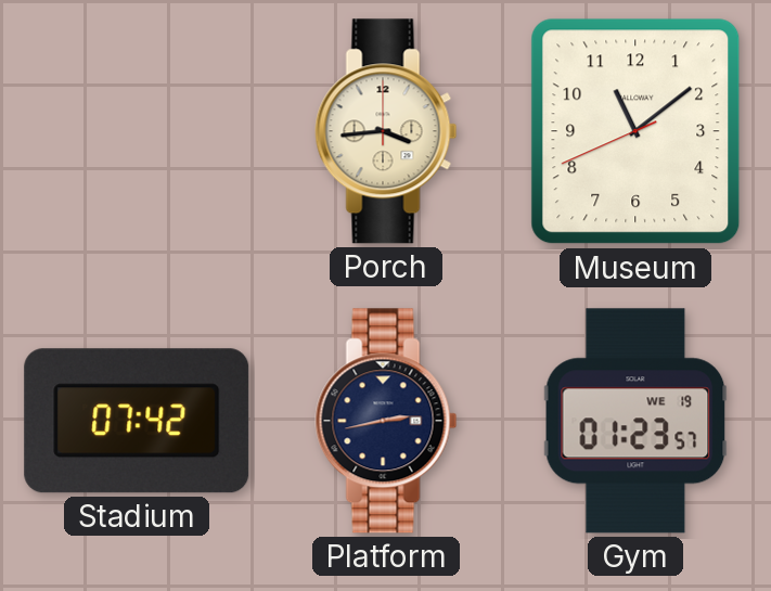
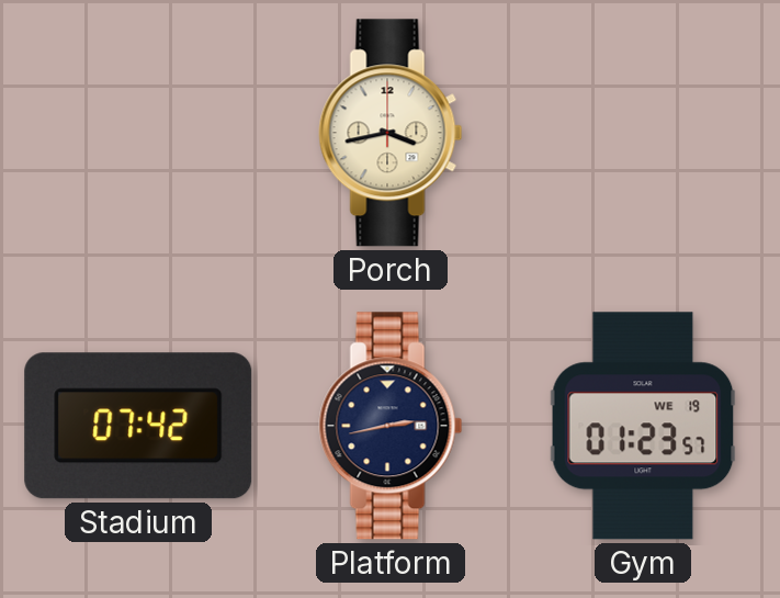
Porch: 3:44 -> 3:43 (391, 133)
Museum: 11:08 -> none (635, 131)
